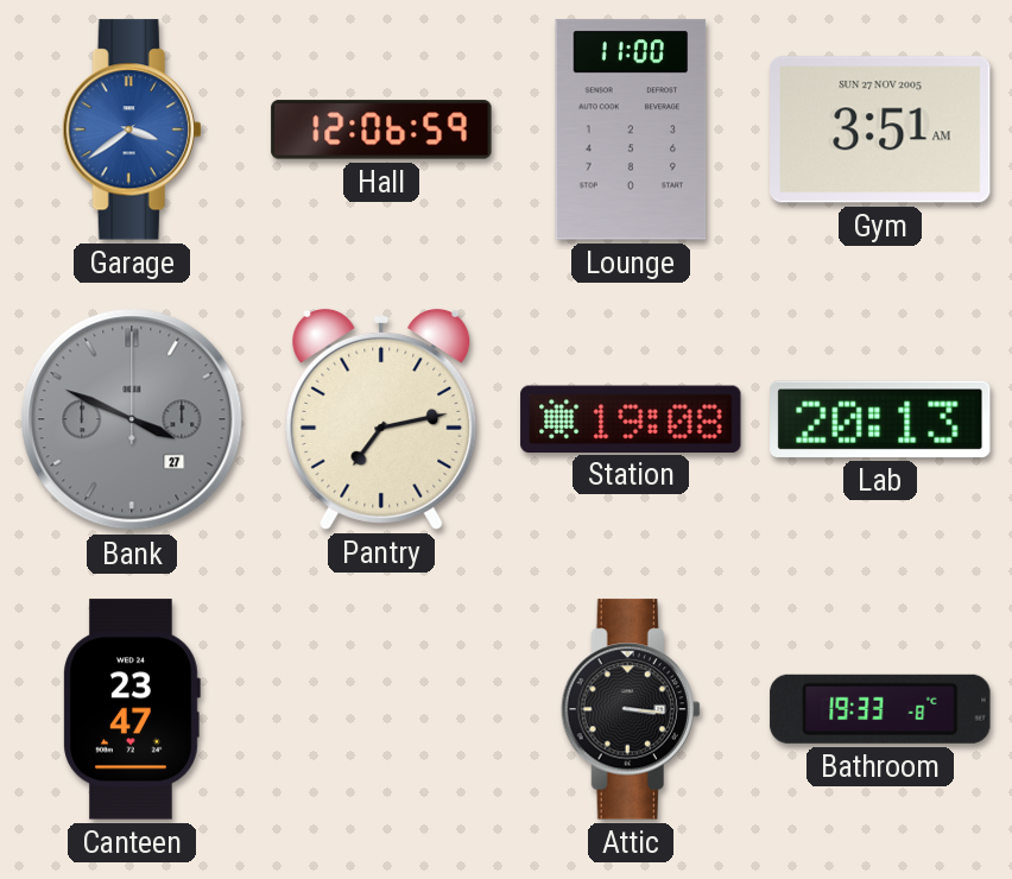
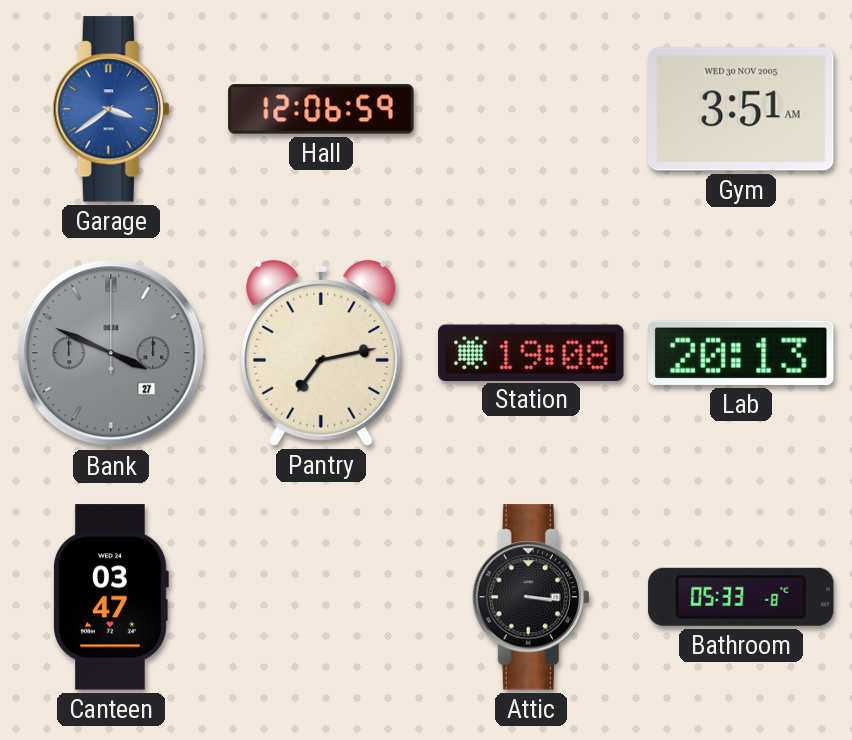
Lounge: 11:00 -> none (631, 129)
Gym date: SUN 27 NOV 2005 -> WED 30 NOV 2005 (741, 109)
Canteen: 23:47 -> 03:47 (111, 597)
Bathroom: 19:33 -> 05:33 (741, 597)
